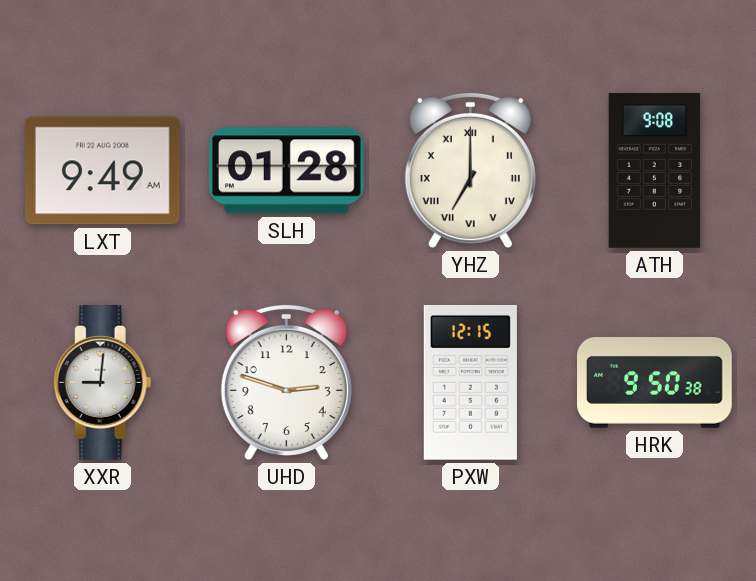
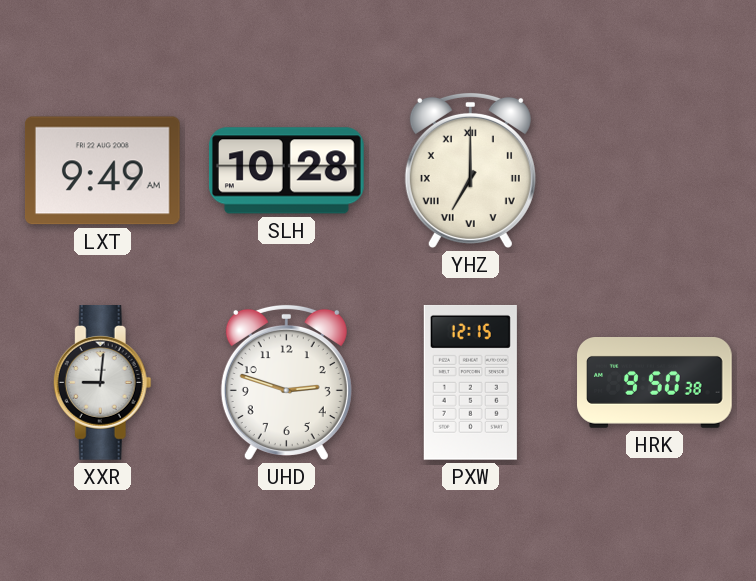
SLH: 01:28 -> 10:28 (286, 171)
ATH: 9:08 -> none (655, 171)
